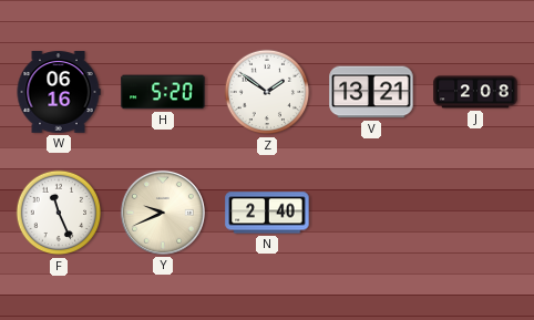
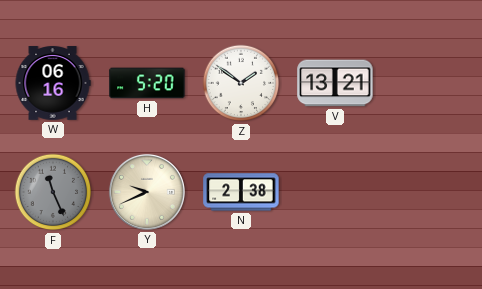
J: 2:08 -> none (475, 92)
F dial: white -> grey (53, 192)
N: 2:40 -> 2:38 (241, 192)
